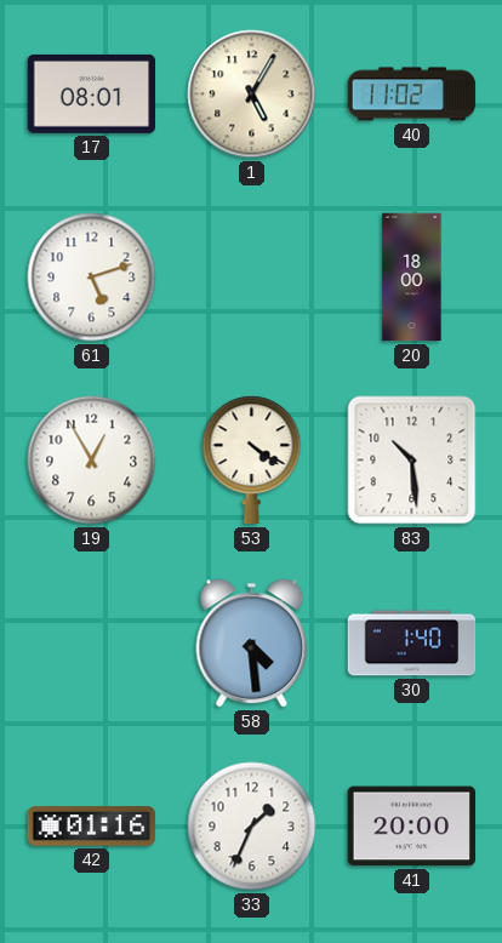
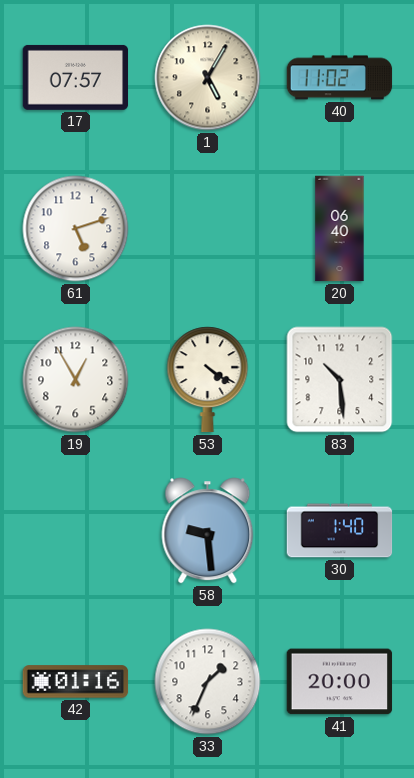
17: 08:01 -> 07:57 (76, 77)
20: 18:00 -> 06:40 (340, 229)
58: 4:29 -> 9:29 (208, 531)
